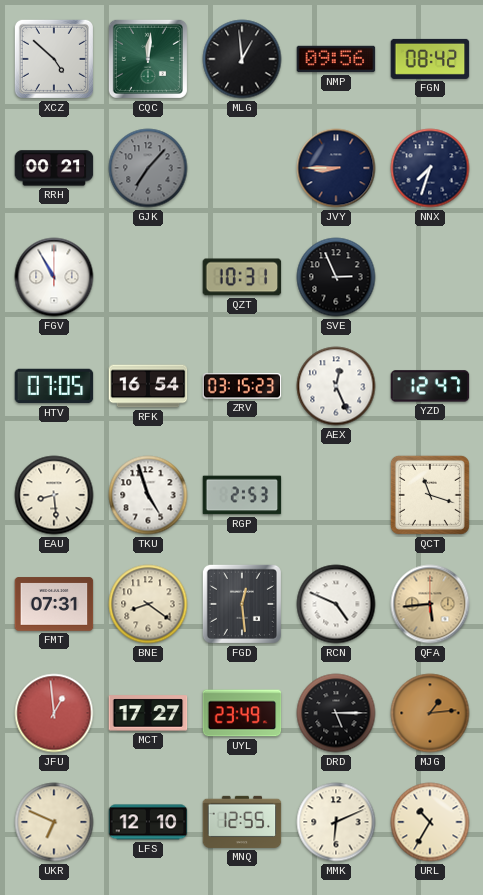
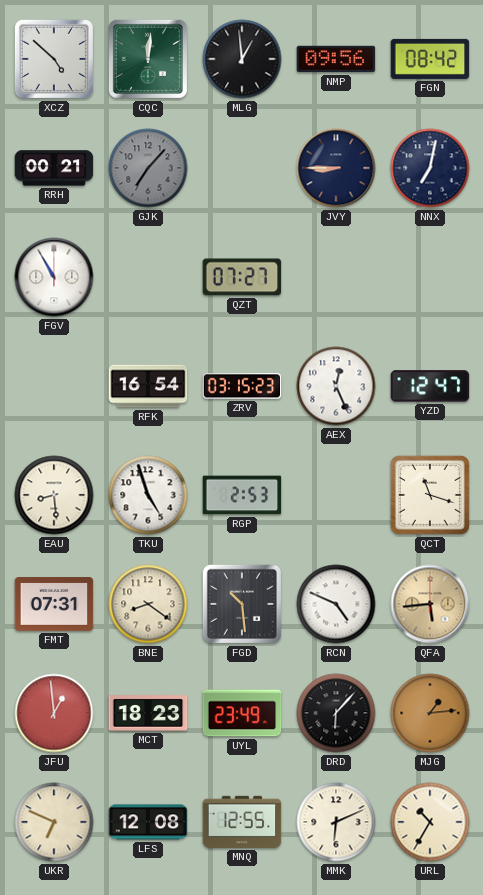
NNX: 7:33 -> 7:02 (430, 168)
QZT: 10:31 -> 07:27 (242, 277)
SVE: 2:56 -> none (336, 277)
HTV: 07:05 -> none (54, 386)
FGD: 12:29 -> 10:29 (242, 604)
MCT: 17:27 -> 18:23 (148, 713)
DRD: 5:15 -> 6:07 (336, 713)
LFS: 12:10 -> 12:08 (148, 822)
